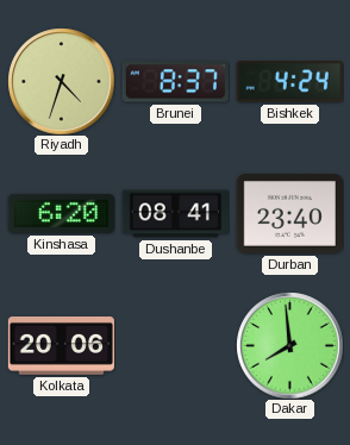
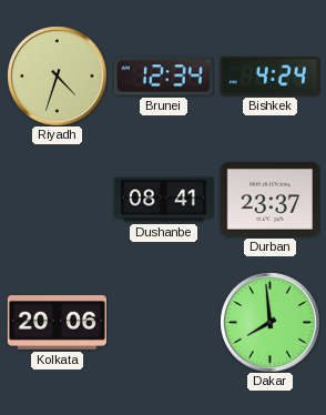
Brunei: 8:37 -> 12:34 (163, 77)
Kinshasa: 6:20 -> none (61, 213)
Durban: 23:40 -> 23:37 (269, 200)
